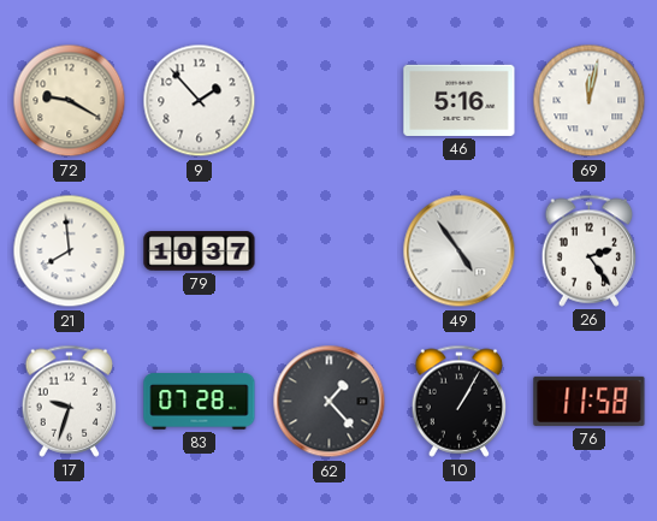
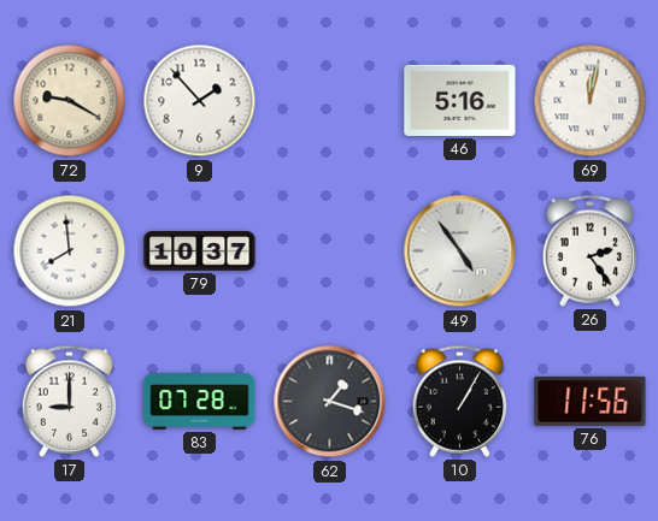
17: 9:33 -> 9:00 (70, 401)
62: 1:23 -> 1:18 (330, 402)
76: 11:58 -> 11:56 (591, 401)
